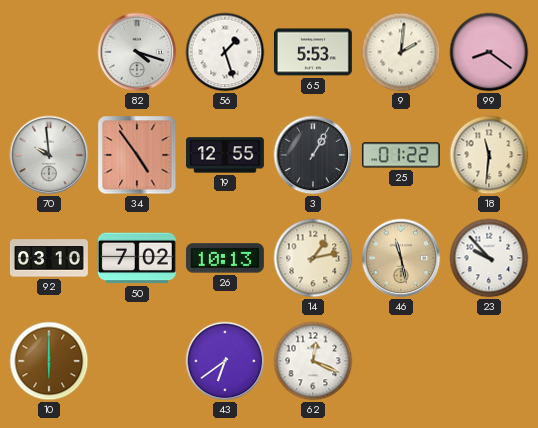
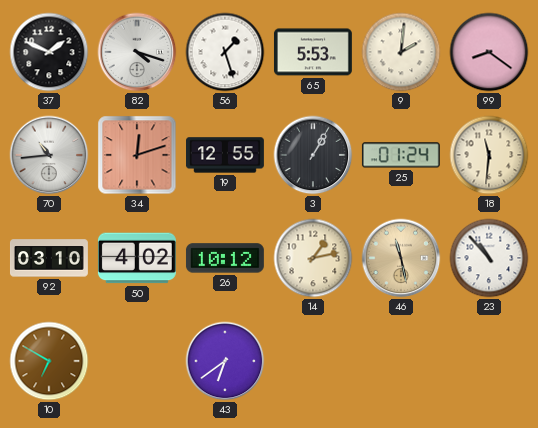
37: none -> 1:49 (49, 52)
70: 9:59 -> 10:44 (49, 155)
34: 4:54 -> 12:12 (137, 155)
25: 01:22 -> 01:24 (401, 155)
50: 7:02 -> 4:02 (137, 258)
26: 10:13 -> 10:12 (225, 258)
23: 9:53 -> 10:53 (489, 258)
10: 6:00 -> 6:50 (49, 361)
62: 12:19 -> none (313, 361)
